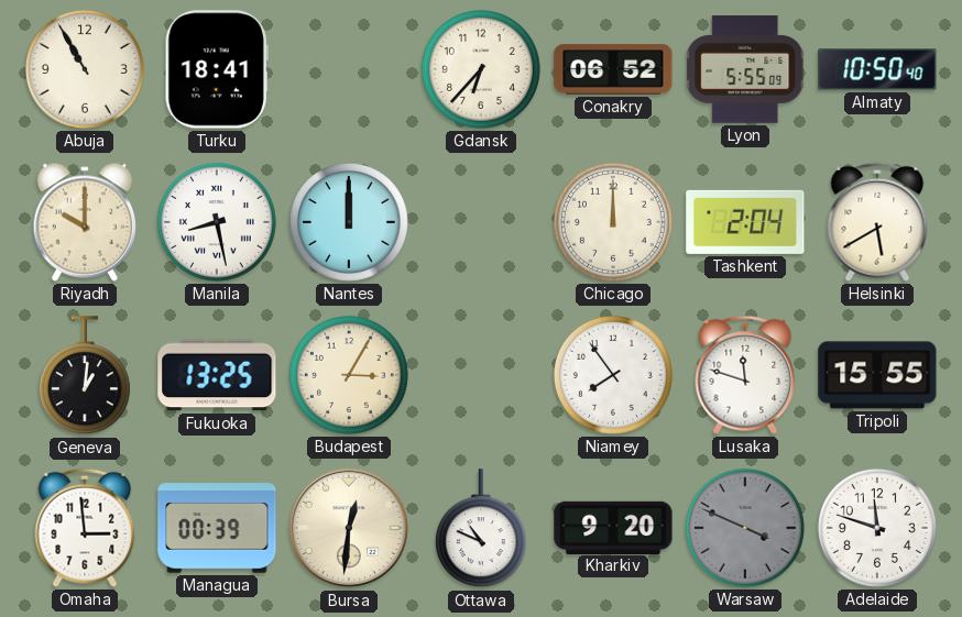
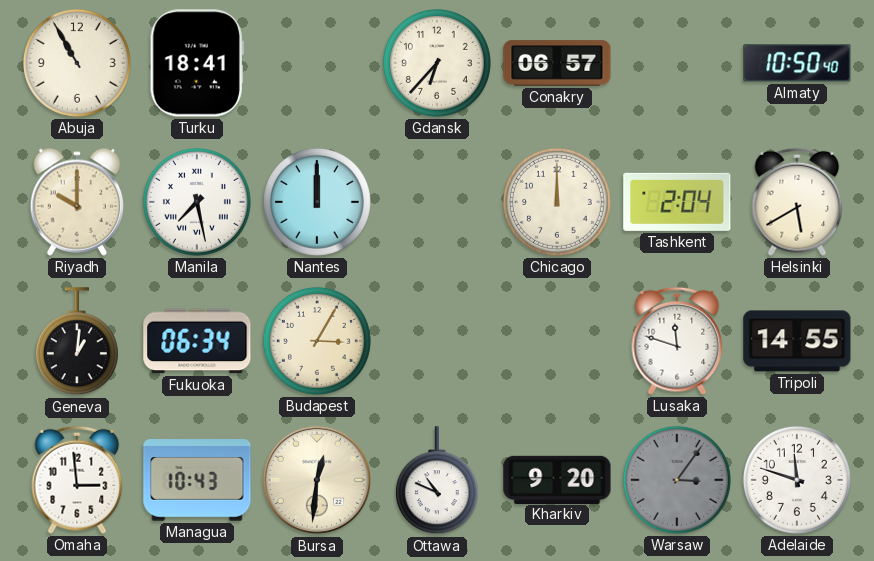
Conakry: 06:52 -> 06:57 (557, 63)
Lyon: 5:55 -> none (746, 69)
Manila: 8:28 -> 7:28 (197, 202)
Fukuoka: 13:25 -> 06:34 (197, 341)
Niamey: 7:54 -> none (613, 375)
Tripoli: 15:55 -> 14:55 (797, 341)
Managua: 00:39 -> 10:43 (197, 480)
Warsaw: 3:49 -> 3:06 (677, 480)
